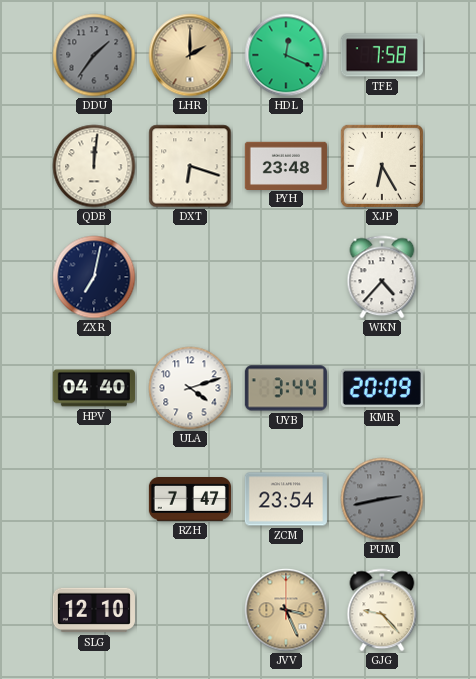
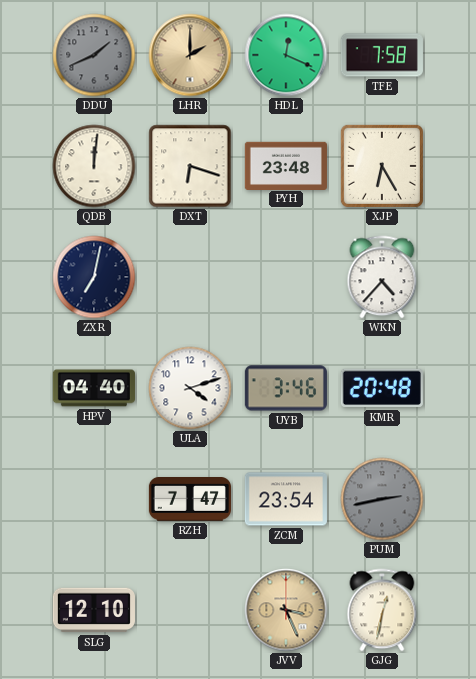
DDU: 1:36 -> 1:41 (94, 55)
UYB: 3:44 -> 3:46 (286, 388)
KMR: 20:09 -> 20:48 (382, 388)
GJG: 9:23 -> 12:32 (382, 610)
